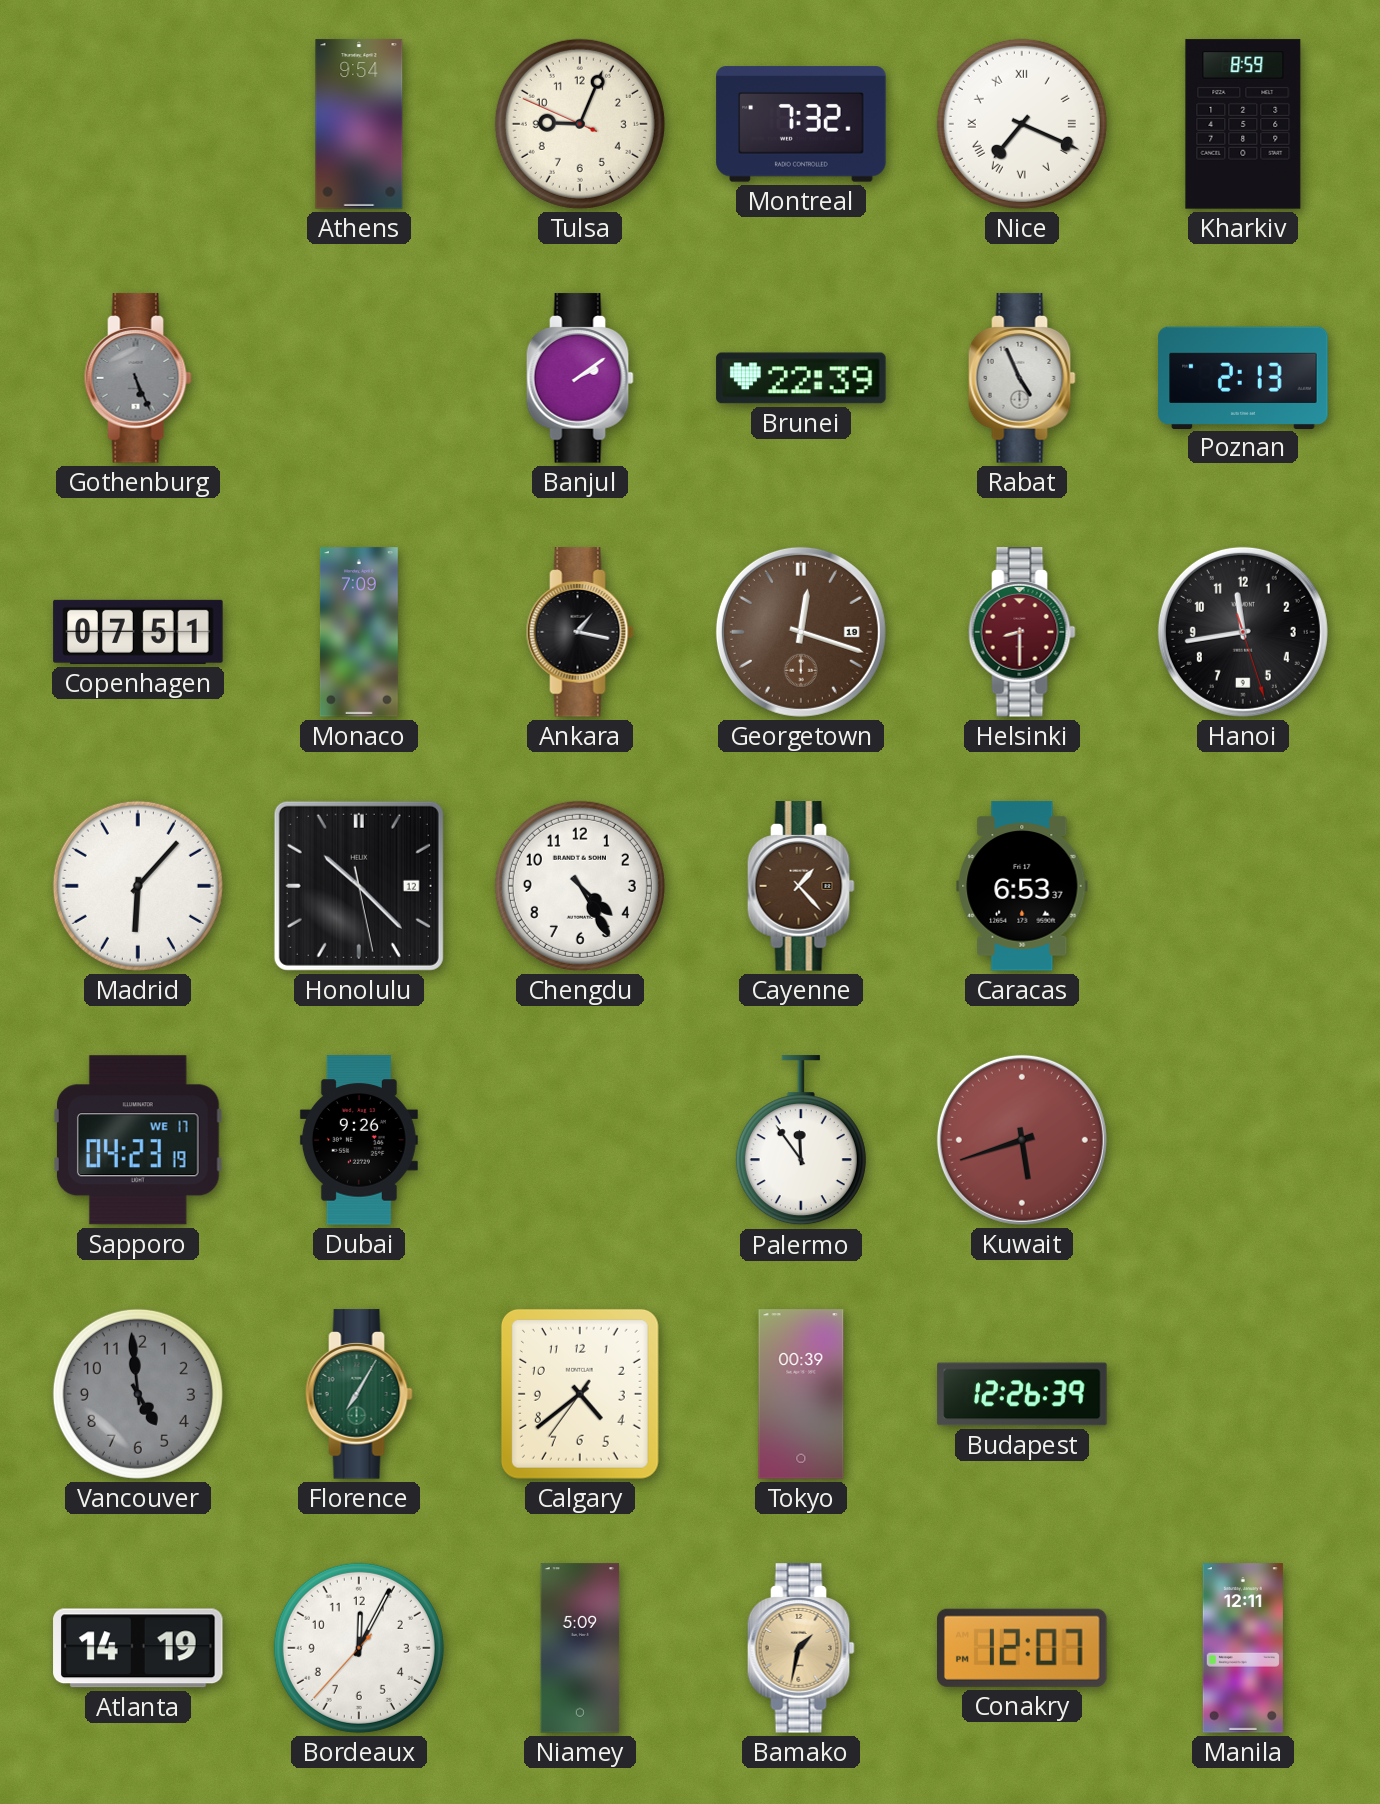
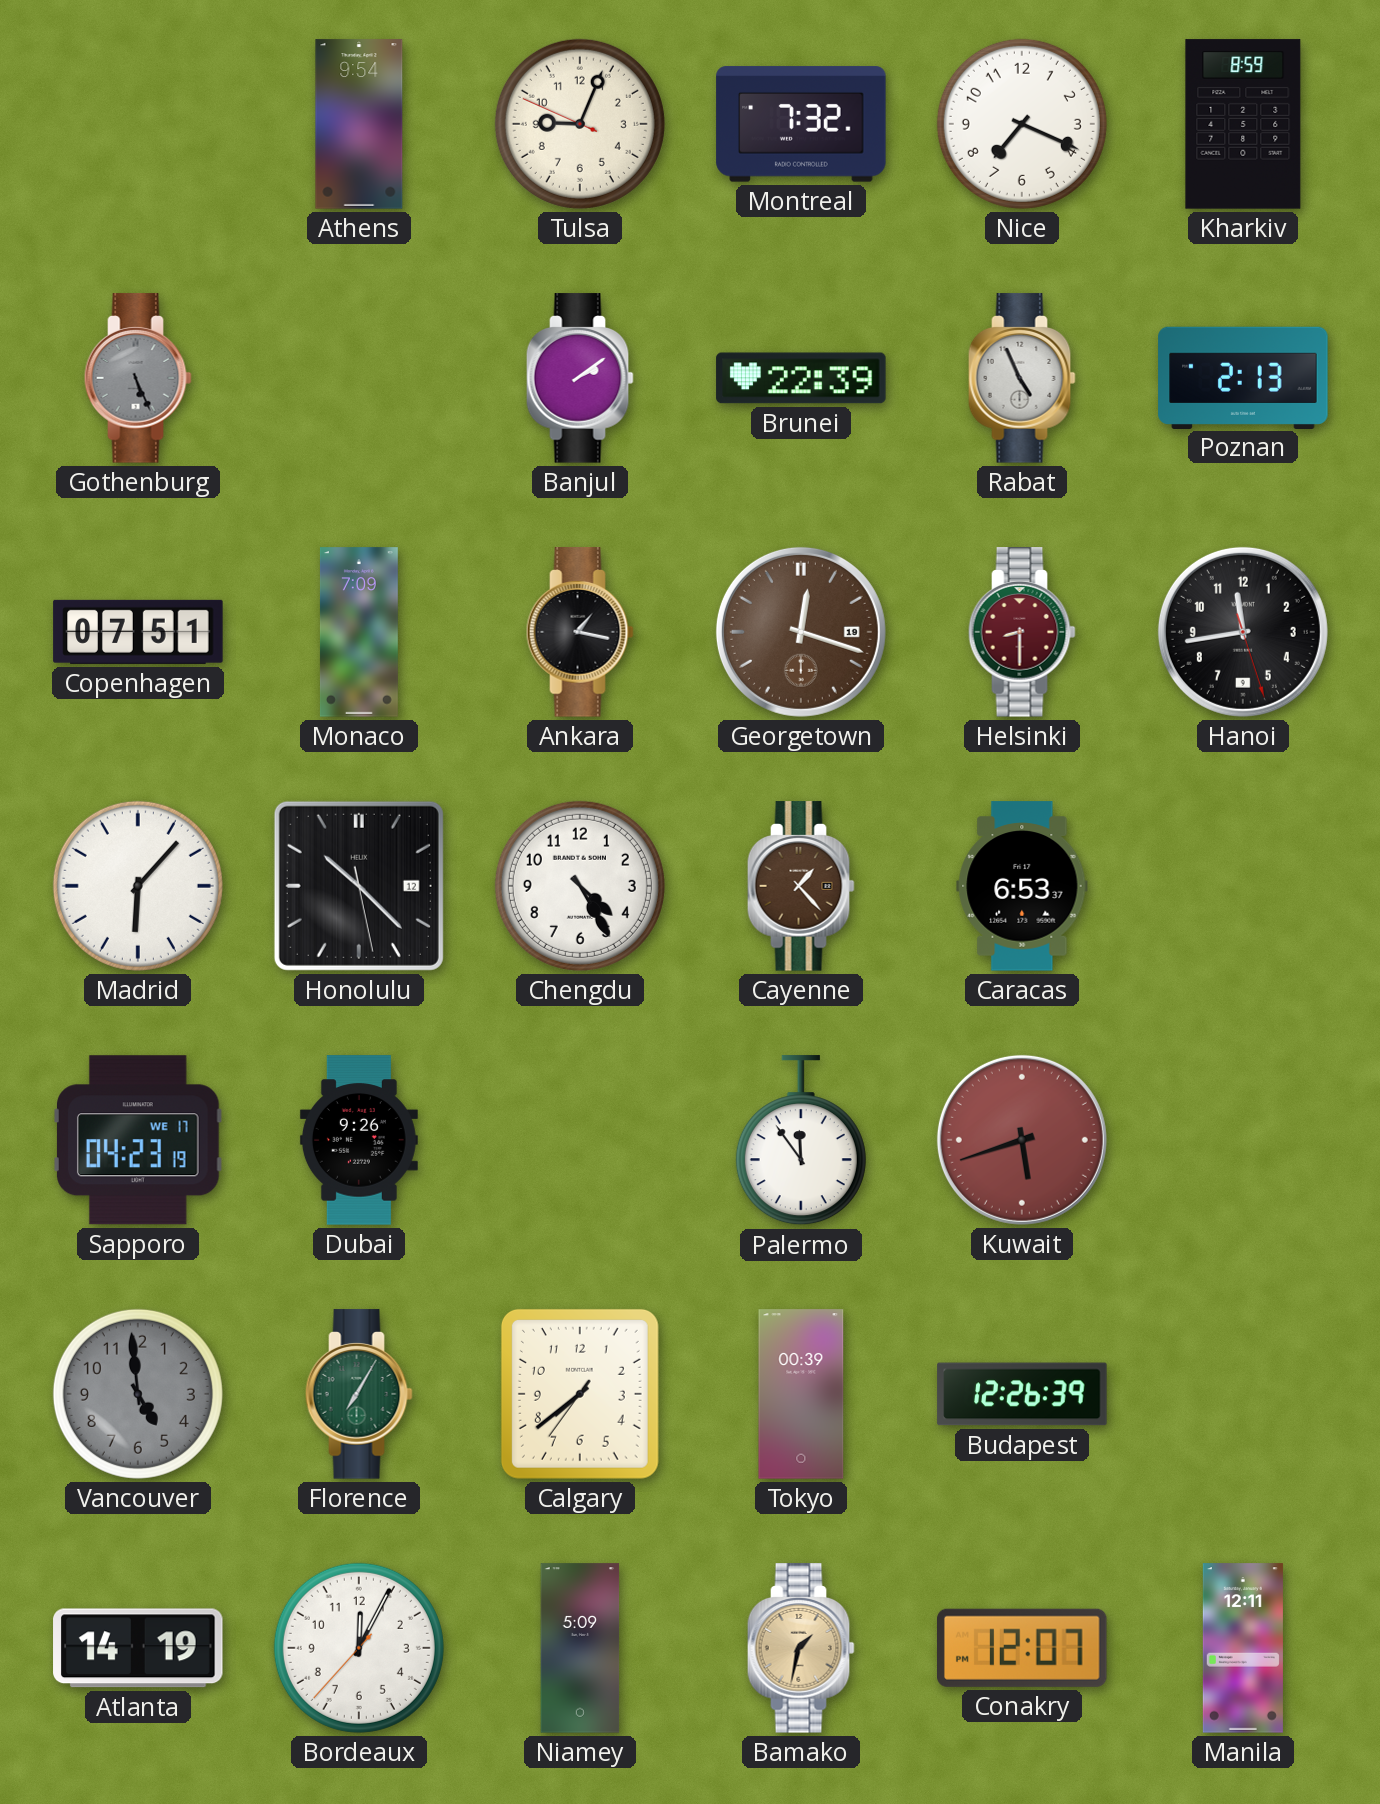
Nice numerals: Roman -> Arabic (1022, 124)
Calgary: 4:38 -> 7:38 (580, 1394)
